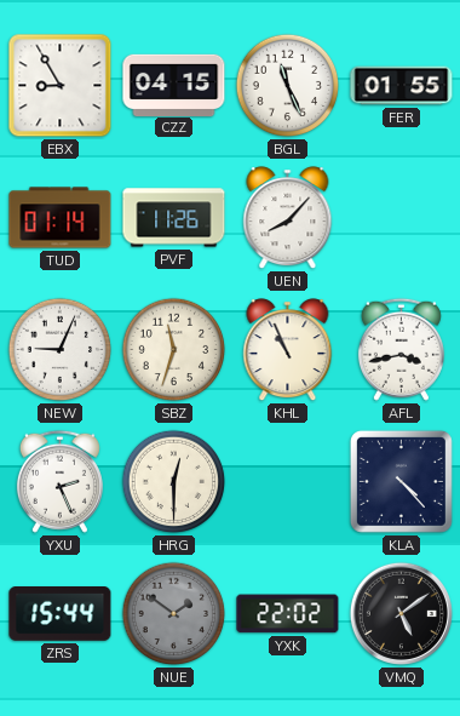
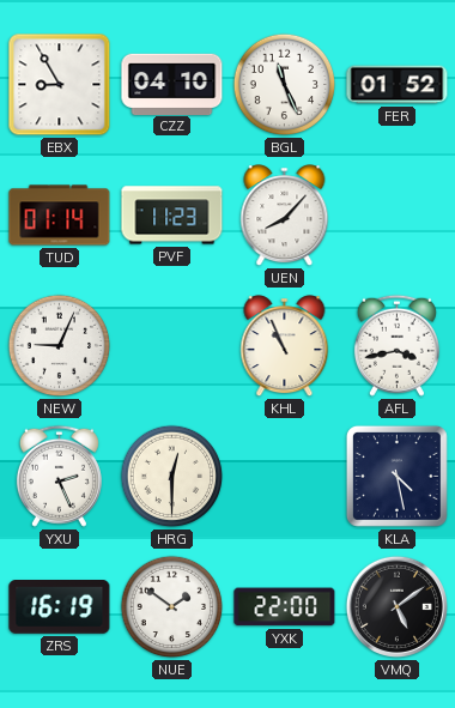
CZZ: 04:15 -> 04:10 (172, 84)
FER: 01:55 -> 01:52 (398, 85)
PVF: 11:26 -> 11:23 (172, 216)
SBZ: 11:33 -> none (174, 350)
KLA: 4:23 -> 4:28 (396, 476)
ZRS: 15:44 -> 16:19 (60, 607)
NUE dial: grey -> white (172, 607)
YXK: 22:02 -> 22:00 (285, 607)
